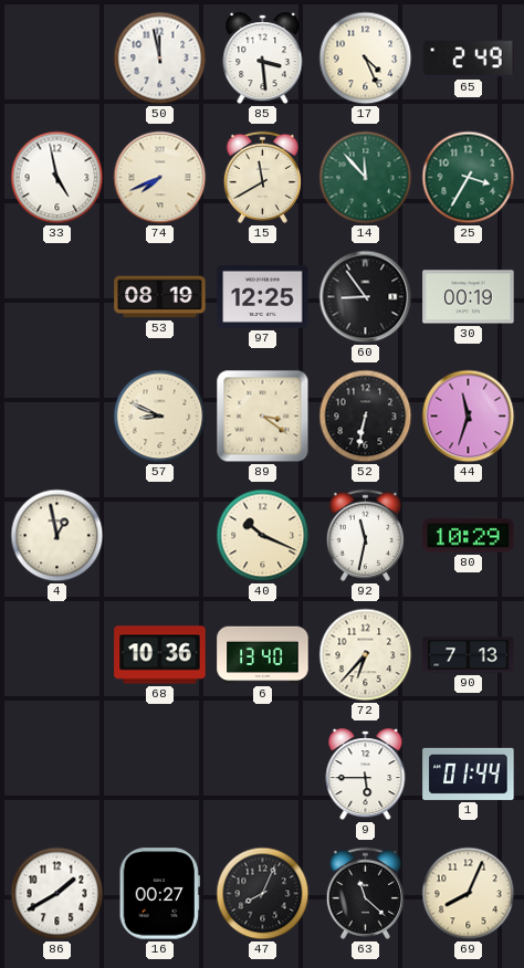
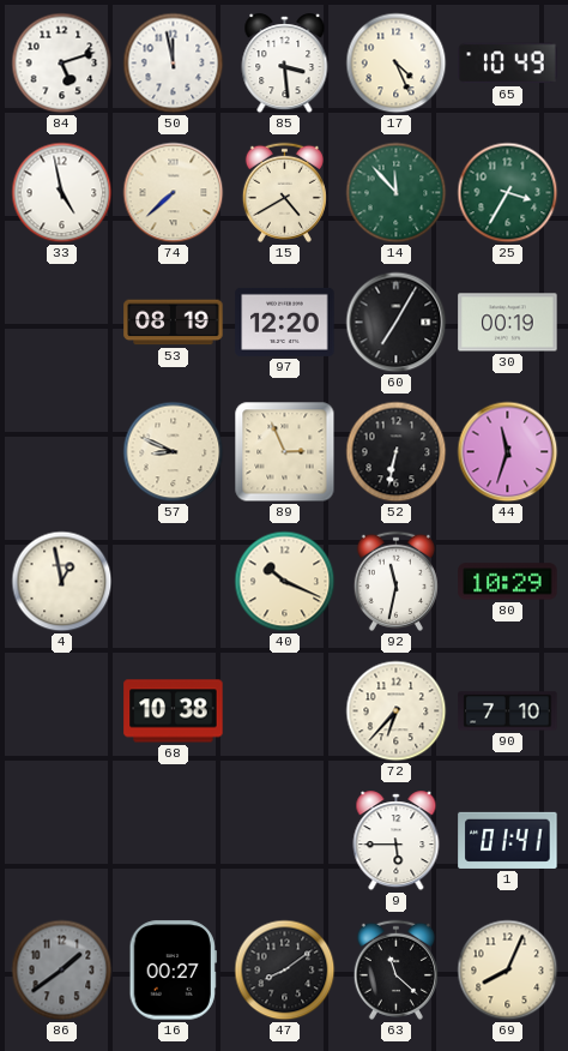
84: none -> 5:12 (62, 64)
65: 2:49 -> 10:49 (508, 64)
74: 7:41 -> 7:38 (174, 193)
15: 11:40 -> 4:40 (284, 192)
97: 12:25 -> 12:20 (285, 322)
60: 8:54 -> 7:05 (397, 323)
89: 3:21 -> 2:56 (285, 452)
68: 10:36 -> 10:38 (174, 711)
6: 13:40 -> none (263, 655)
90: 7:13 -> 7:10 (508, 711)
1: 01:44 -> 01:41 (508, 840)
86: 1:40 -> 1:39 (62, 971)
86 dial: white -> grey (62, 971)
47: 8:04 -> 8:09 (285, 971)
